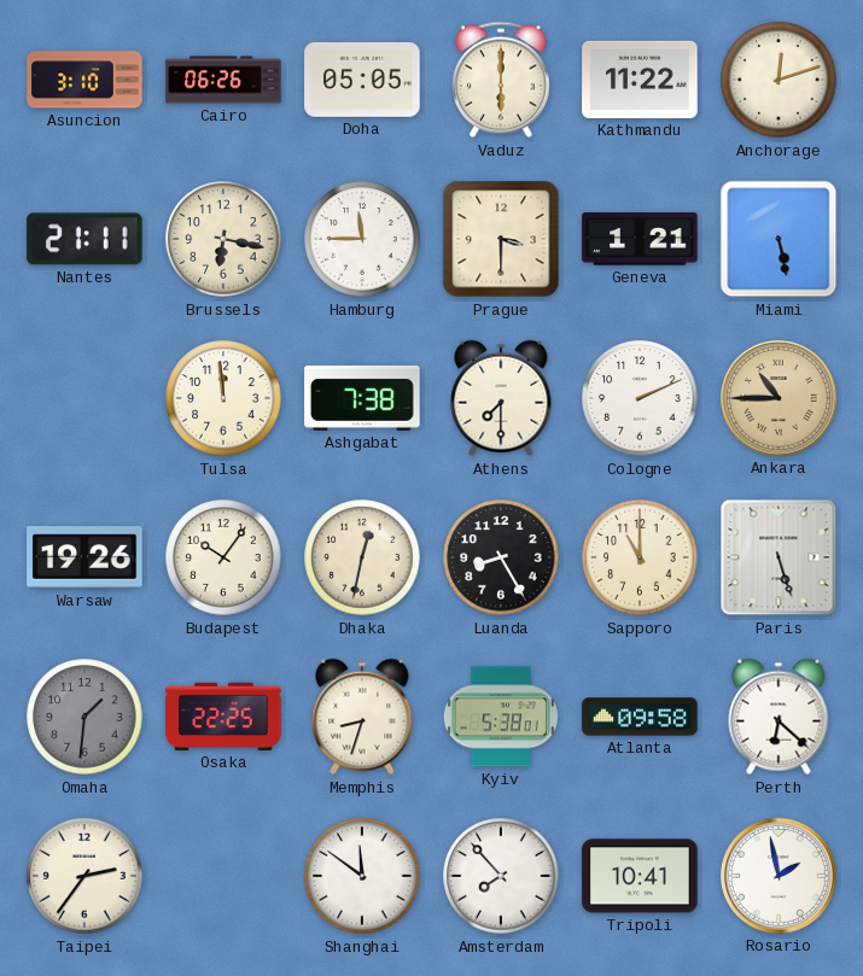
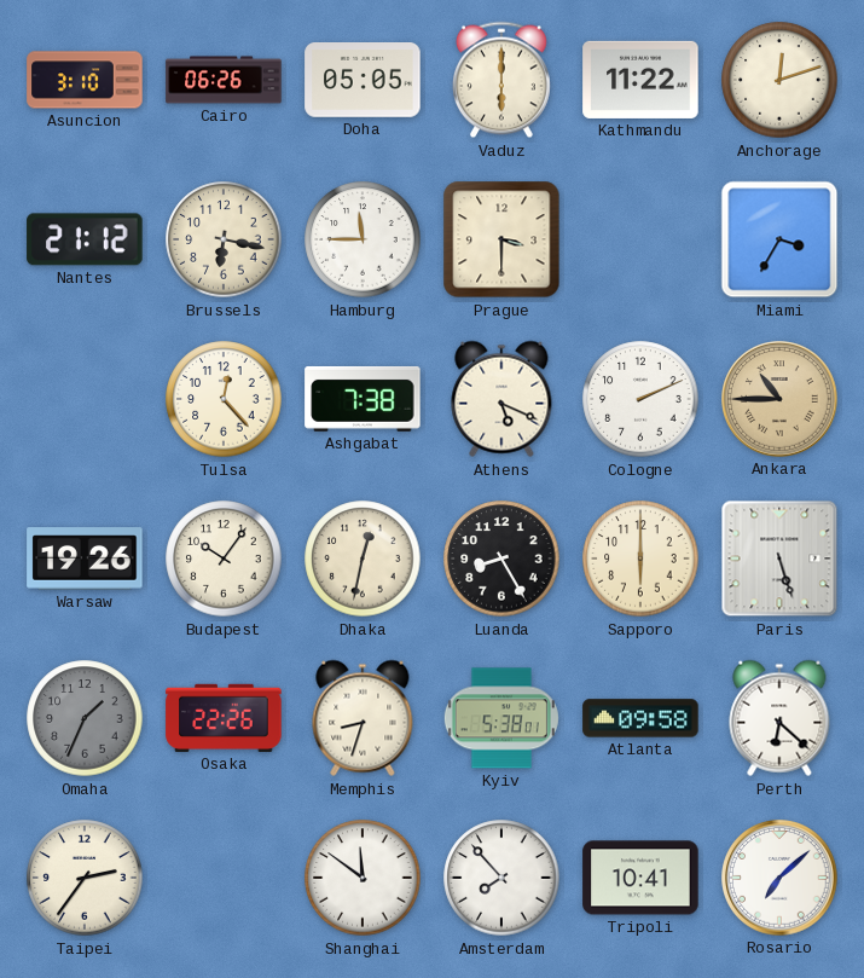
Nantes: 21:11 -> 21:12 (85, 239)
Geneva: 1:21 -> none (640, 239)
Miami: 5:28 -> 3:35 (779, 239)
Tulsa: 11:59 -> 12:23 (224, 399)
Athens: 7:30 -> 5:19 (501, 399)
Sapporo: 11:00 -> 6:00 (640, 559)
Omaha: 1:31 -> 1:34 (85, 718)
Osaka: 22:25 -> 22:26 (224, 718)
Rosario: 1:58 -> 7:08 (779, 878)
